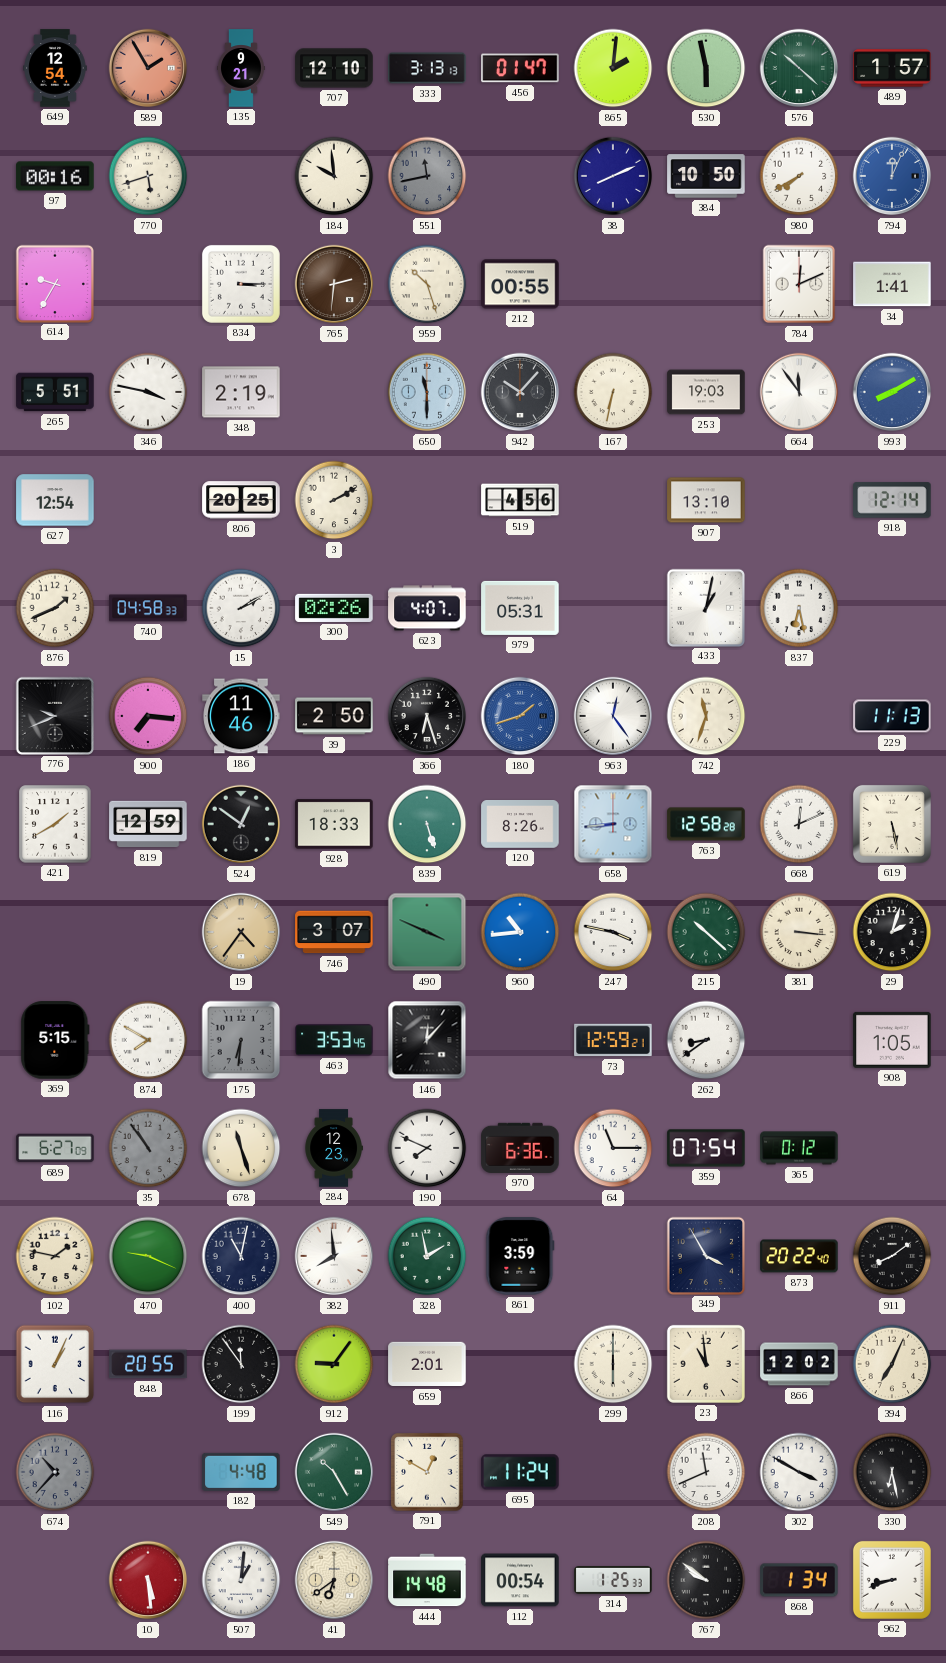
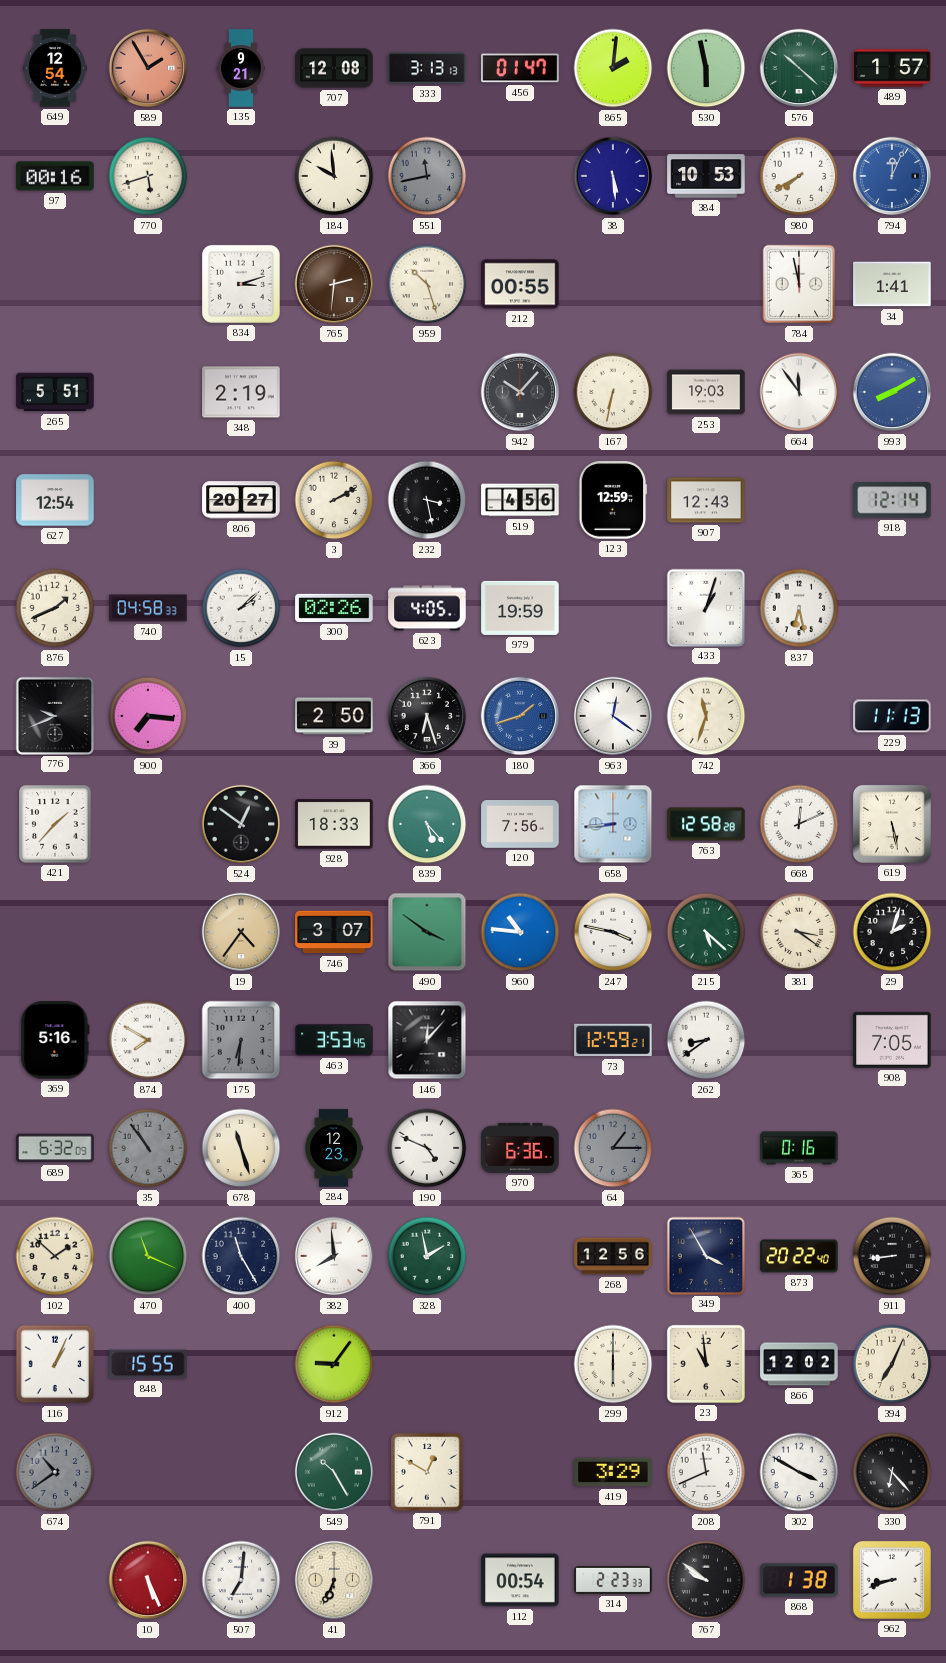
707: 12:10 -> 12:08 (334, 68)
38: 8:11 -> 5:29 (613, 176)
384: 10:50 -> 10:53 (706, 176)
614: 9:35 -> none (54, 283)
834: 3:15 -> 3:12 (241, 284)
784: 12:11 -> 11:58 (799, 284)
346: 3:47 -> none (148, 392)
650: 11:30 -> none (427, 392)
806: 20:25 -> 20:27 (241, 500)
232: none -> 3:28 (427, 500)
123: none -> 12:59 (613, 500)
907: 13:10 -> 12:43 (706, 500)
15: 2:10 -> 2:08 (241, 608)
623: 4:07 -> 4:05 (427, 608)
979: 05:31 -> 19:59 (520, 608)
433: 1:02 -> 1:03 (705, 607)
186: 11:46 -> none (241, 716)
963: 12:24 -> 12:21 (613, 716)
421: 1:40 -> 1:37 (55, 824)
819: 12:59 -> none (148, 824)
839: 5:27 -> 5:23 (427, 824)
120: 8:26 -> 7:56 (520, 825)
490: 3:49 -> 3:51 (427, 932)
960: 10:44 -> 10:46 (520, 932)
215: 10:22 -> 5:22 (706, 932)
381: 3:16 -> 3:21 (799, 932)
369: 5:15 -> 5:16 (55, 1040)
908: 1:05 -> 7:05 (892, 1040)
689: 6:27 -> 6:32 (55, 1148)
190: 7:49 -> 4:49 (427, 1148)
64: 11:15 -> 1:15 (613, 1148)
64 dial: white -> grey (613, 1148)
359: 07:54 -> none (706, 1148)
365: 0:12 -> 0:16 (799, 1148)
102: 1:47 -> 1:52 (55, 1256)
470: 9:19 -> 11:19 (148, 1256)
400: 11:02 -> 11:25 (241, 1256)
861: 3:59 -> none (520, 1256)
268: none -> 12:56 (613, 1256)
911: 8:09 -> 8:44 (892, 1256)
848: 20:55 -> 15:55 (148, 1364)
199: 11:54 -> none (241, 1364)
659: 2:01 -> none (427, 1364)
674: 10:37 -> 10:39 (55, 1472)
182: 4:48 -> none (241, 1472)
695: 11:24 -> none (520, 1472)
419: none -> 3:29 (613, 1472)
330: 6:28 -> 6:23 (892, 1472)
10: 5:29 -> 5:26 (148, 1580)
507: 1:01 -> 7:01 (241, 1580)
41: 6:39 -> 6:34 (334, 1580)
444: 14:48 -> none (427, 1580)
314: 1:25 -> 2:23 (613, 1581)
868: 1:34 -> 1:38 (799, 1580)
